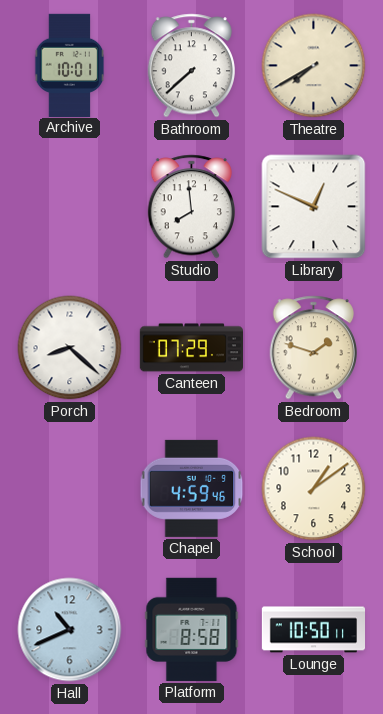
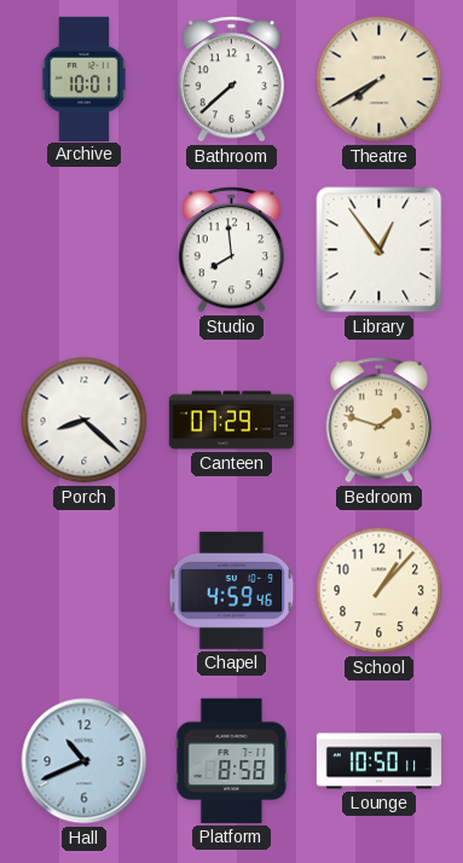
Library: 12:49 -> 12:54 (380, 250)
School: 1:09 -> 1:07 (380, 591)
